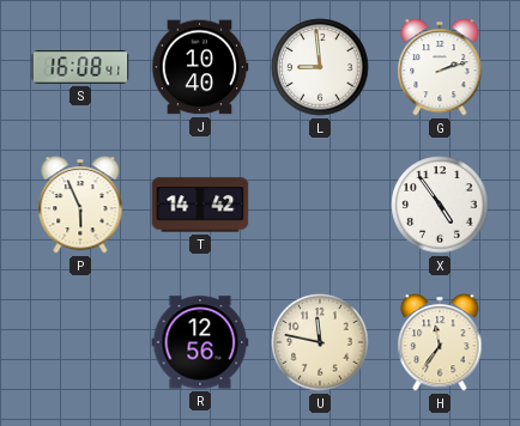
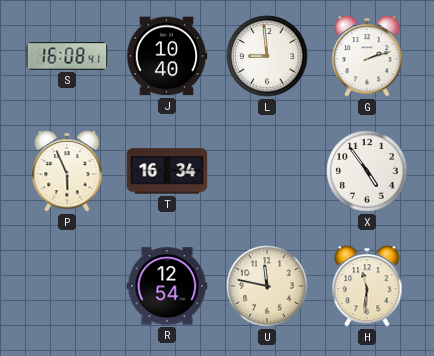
T: 14:42 -> 16:34 (167, 171)
R: 12:56 -> 12:54 (167, 286)
H: 11:36 -> 11:31 (367, 286)
